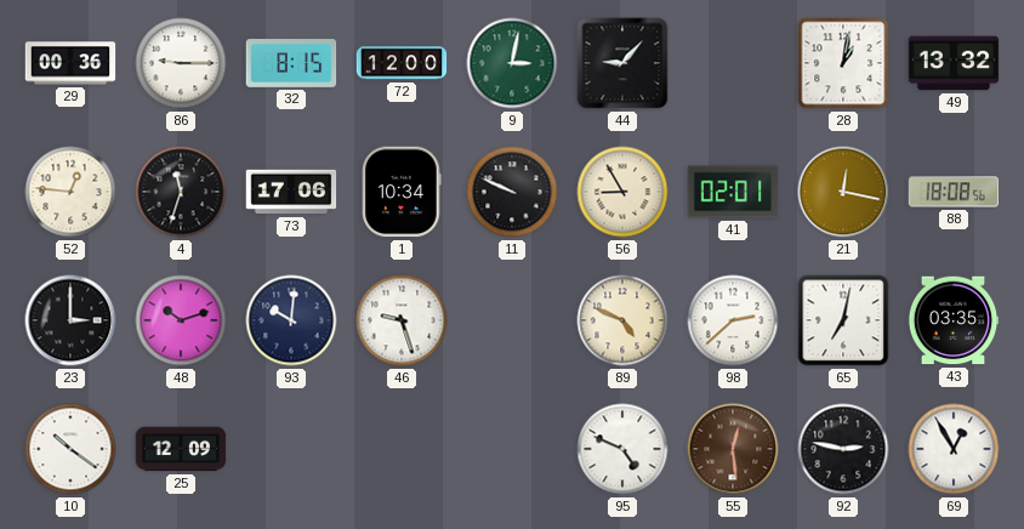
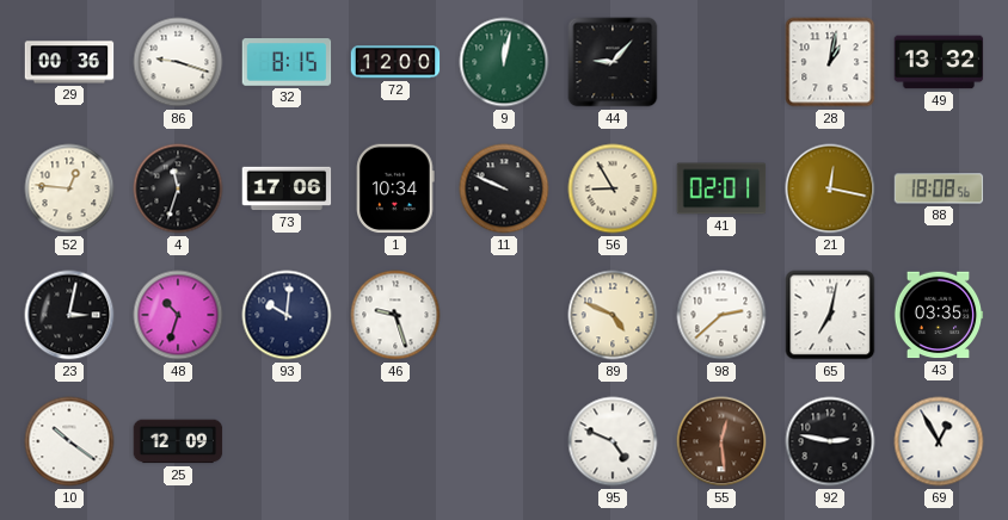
86: 9:15 -> 9:18 (178, 62)
9: 3:02 -> 12:02 (504, 62)
23: 3:00 -> 3:02 (69, 315)
48: 10:12 -> 10:33 (178, 315)
